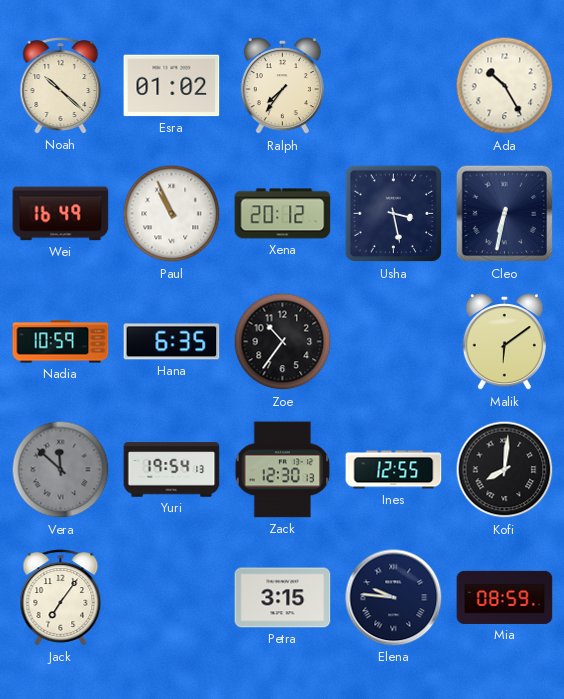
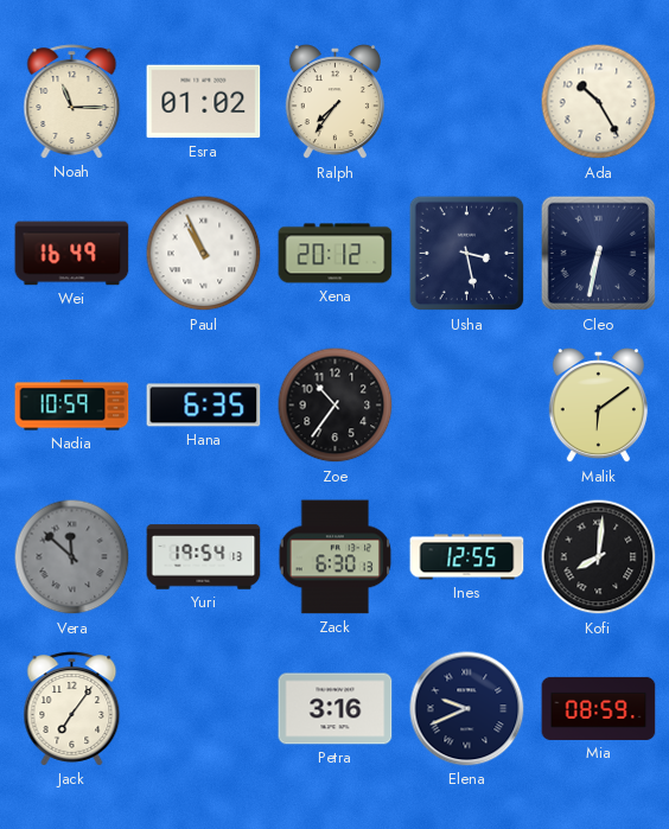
Noah: 10:22 -> 11:15 (72, 102)
Zack: 12:30 -> 6:30 (336, 557)
Petra: 3:15 -> 3:16 (336, 709)
Elena: 9:46 -> 9:41 (467, 709)
